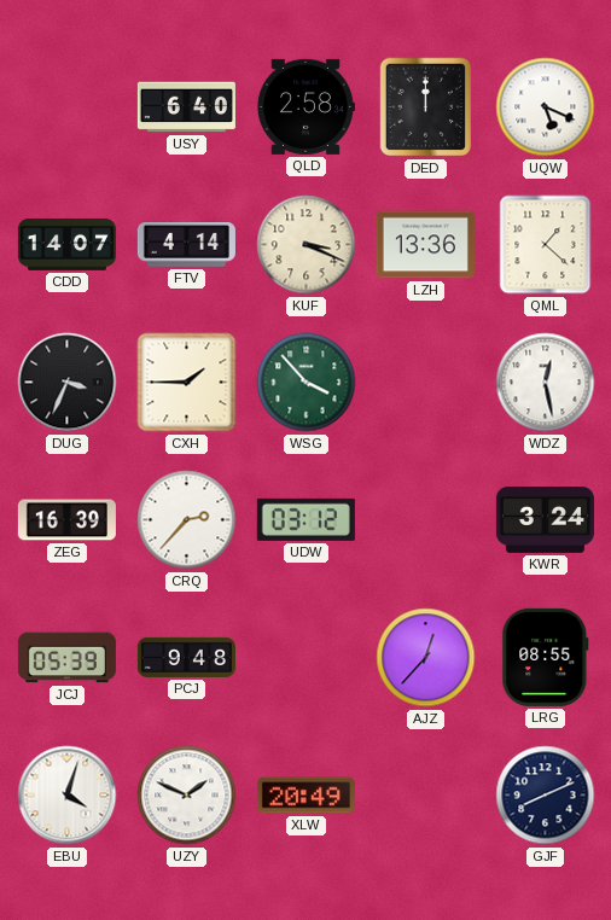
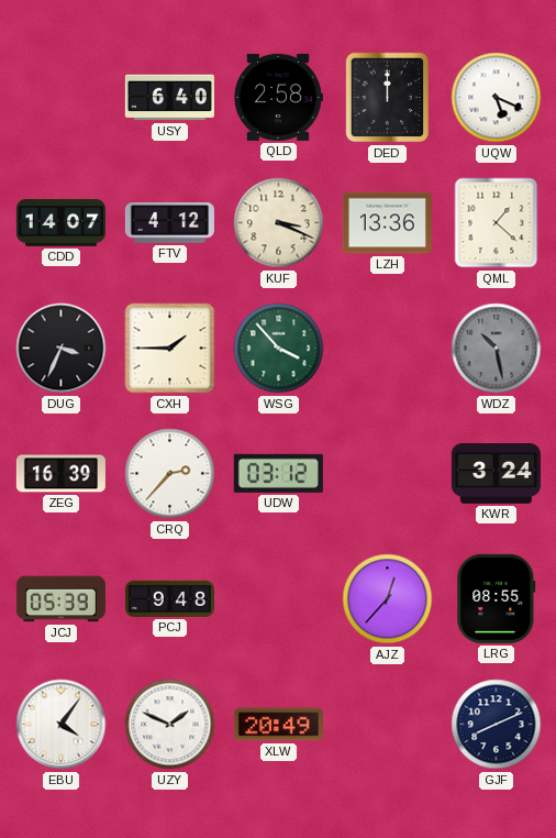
FTV: 4:14 -> 4:12 (169, 223)
WDZ: 12:28 -> 10:28 (497, 349)
WDZ dial: white -> grey (497, 349)
EBU: 4:03 -> 4:06 (62, 725)
